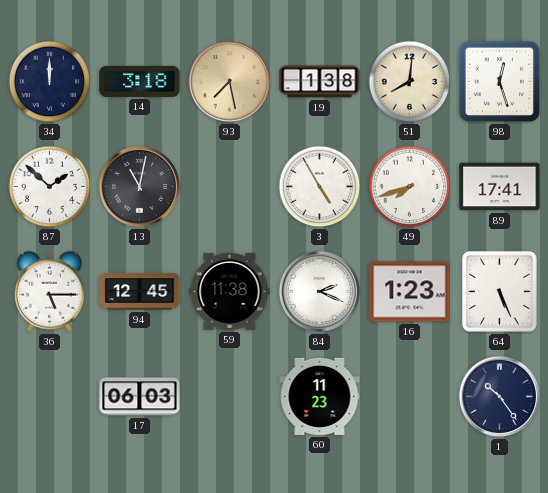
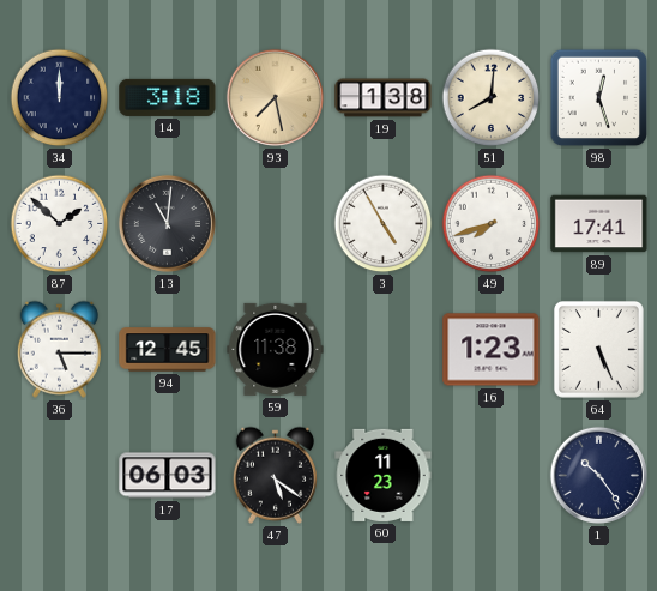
13: 11:02 -> 11:01 (167, 223)
84: 2:19 -> none (319, 291)
47: none -> 5:21 (275, 475)
